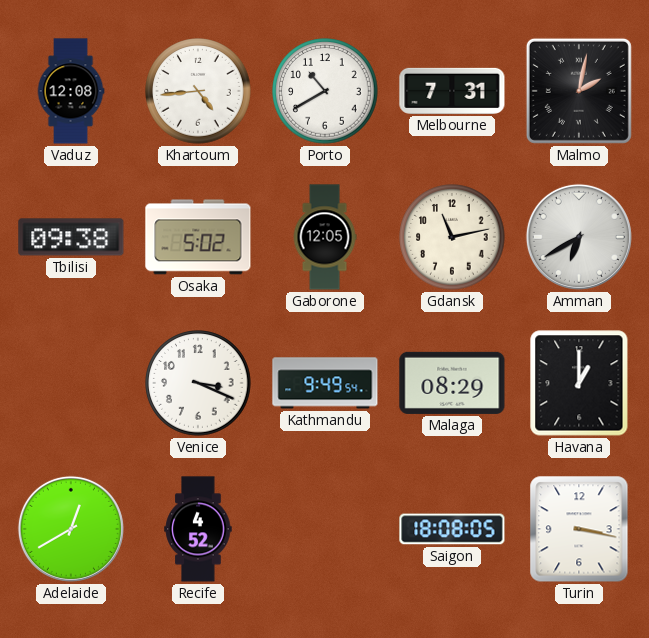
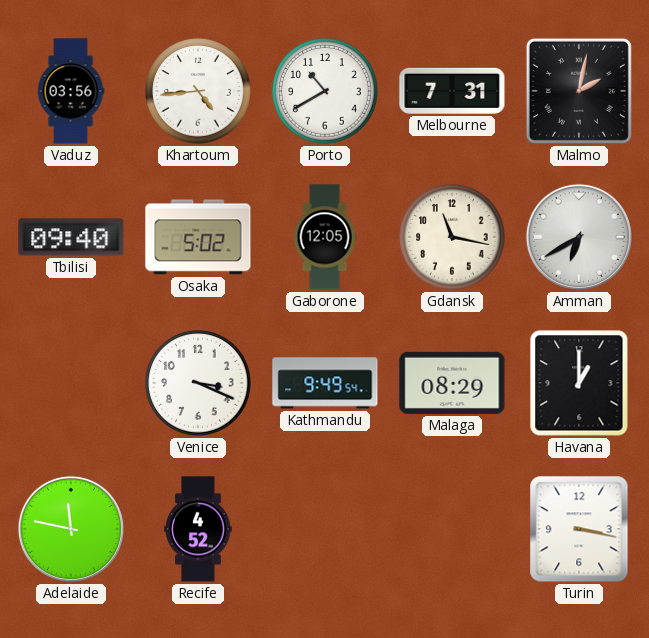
Vaduz: 12:08 -> 03:56 (71, 91)
Tbilisi: 09:38 -> 09:40 (71, 237)
Gdansk: 11:13 -> 11:17 (452, 237)
Adelaide: 12:40 -> 11:47 (71, 529)
Saigon: 18:08 -> none (452, 529)
